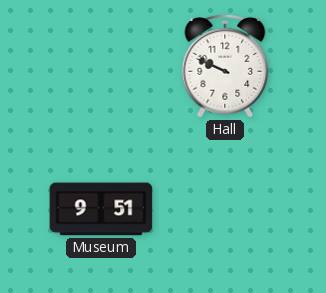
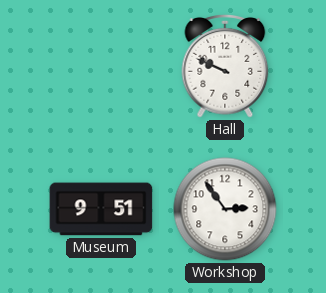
Workshop: none -> 2:54 (225, 209)
